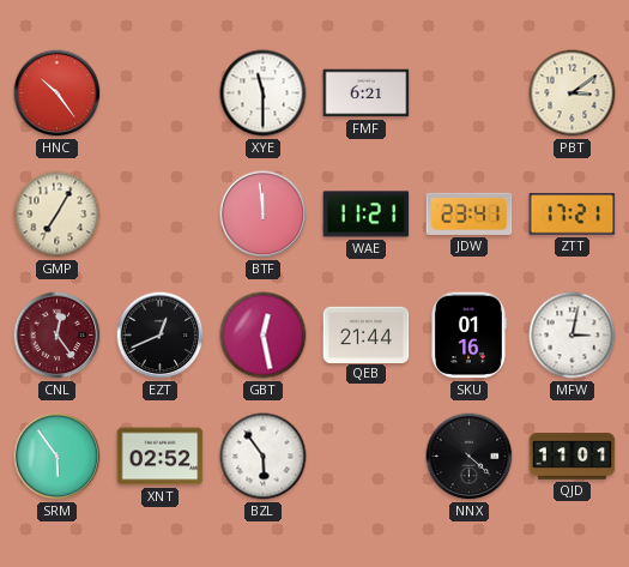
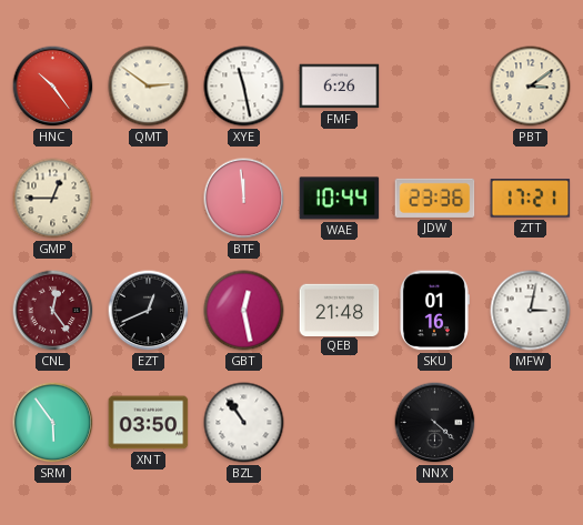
QMT: none -> 2:51 (149, 87)
XYE: 11:30 -> 11:28 (244, 87)
FMF: 6:21 -> 6:26 (340, 87)
GMP: 7:05 -> 12:45 (53, 199)
WAE: 11:21 -> 10:44 (340, 199)
JDW: 23:41 -> 23:36 (435, 198)
QEB: 21:44 -> 21:48 (340, 310)
XNT: 02:52 -> 03:50 (149, 423)
BZL: 5:54 -> 10:54 (244, 423)
QJD: 11:01 -> none (573, 457)
